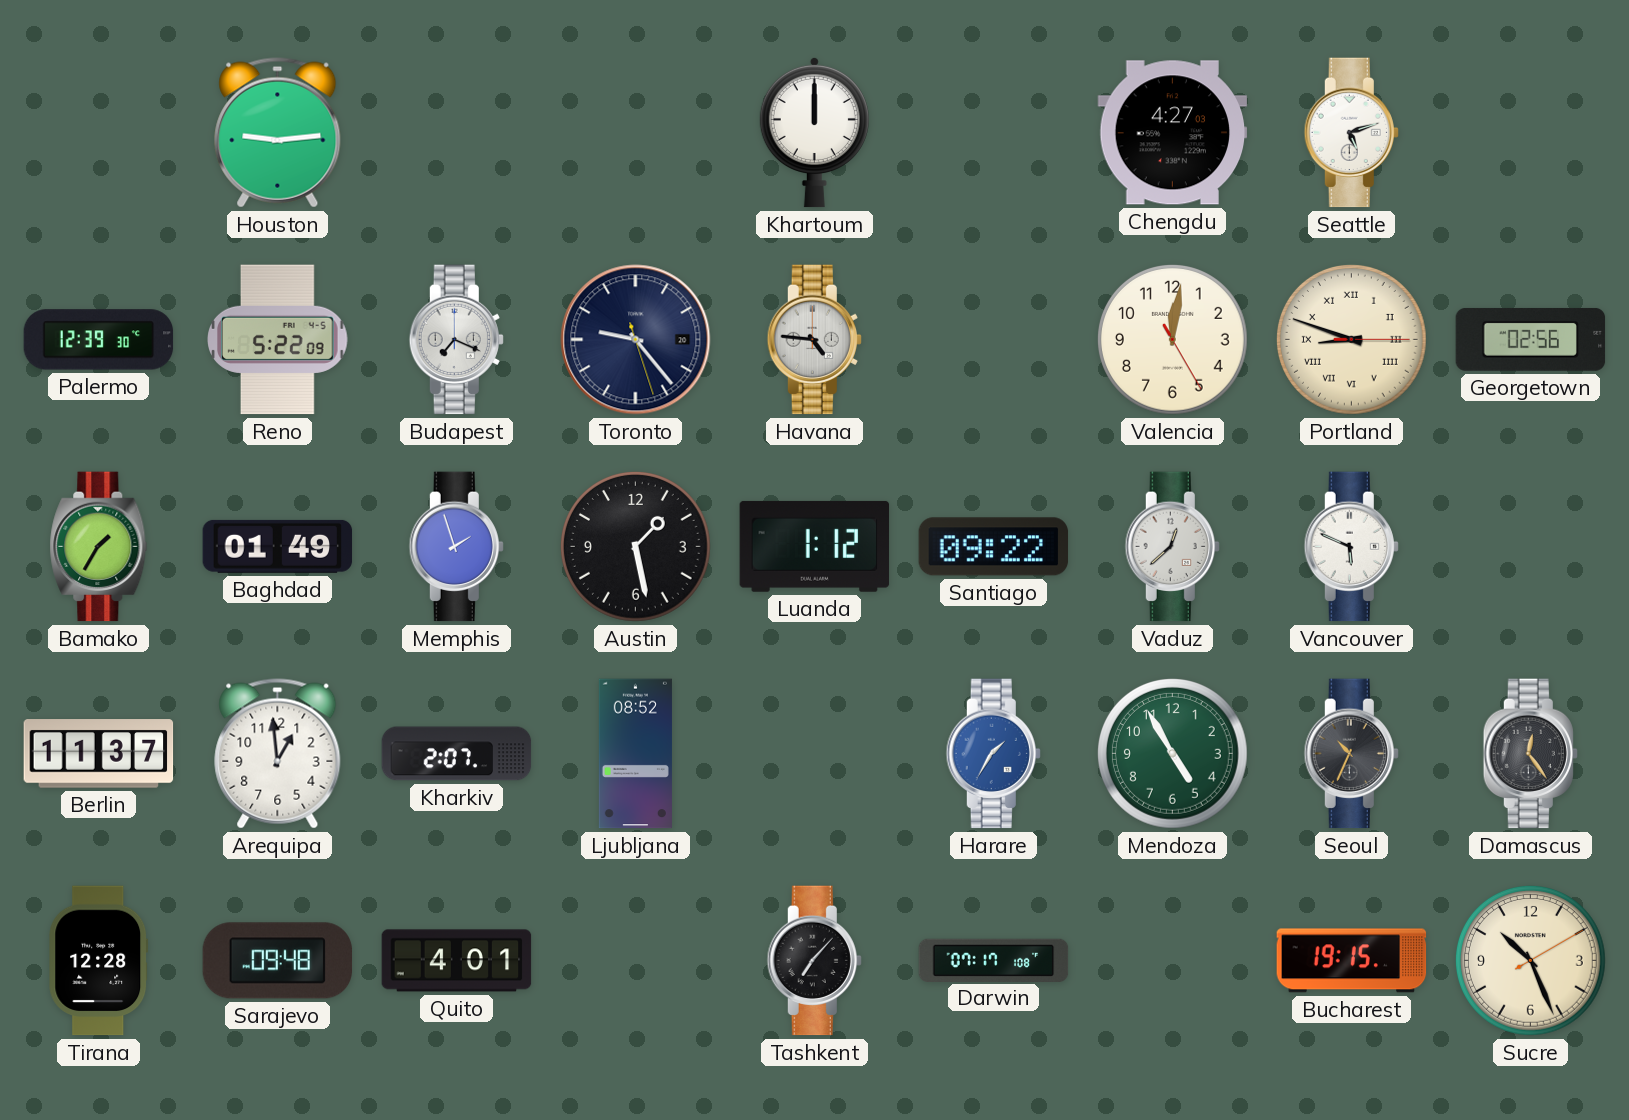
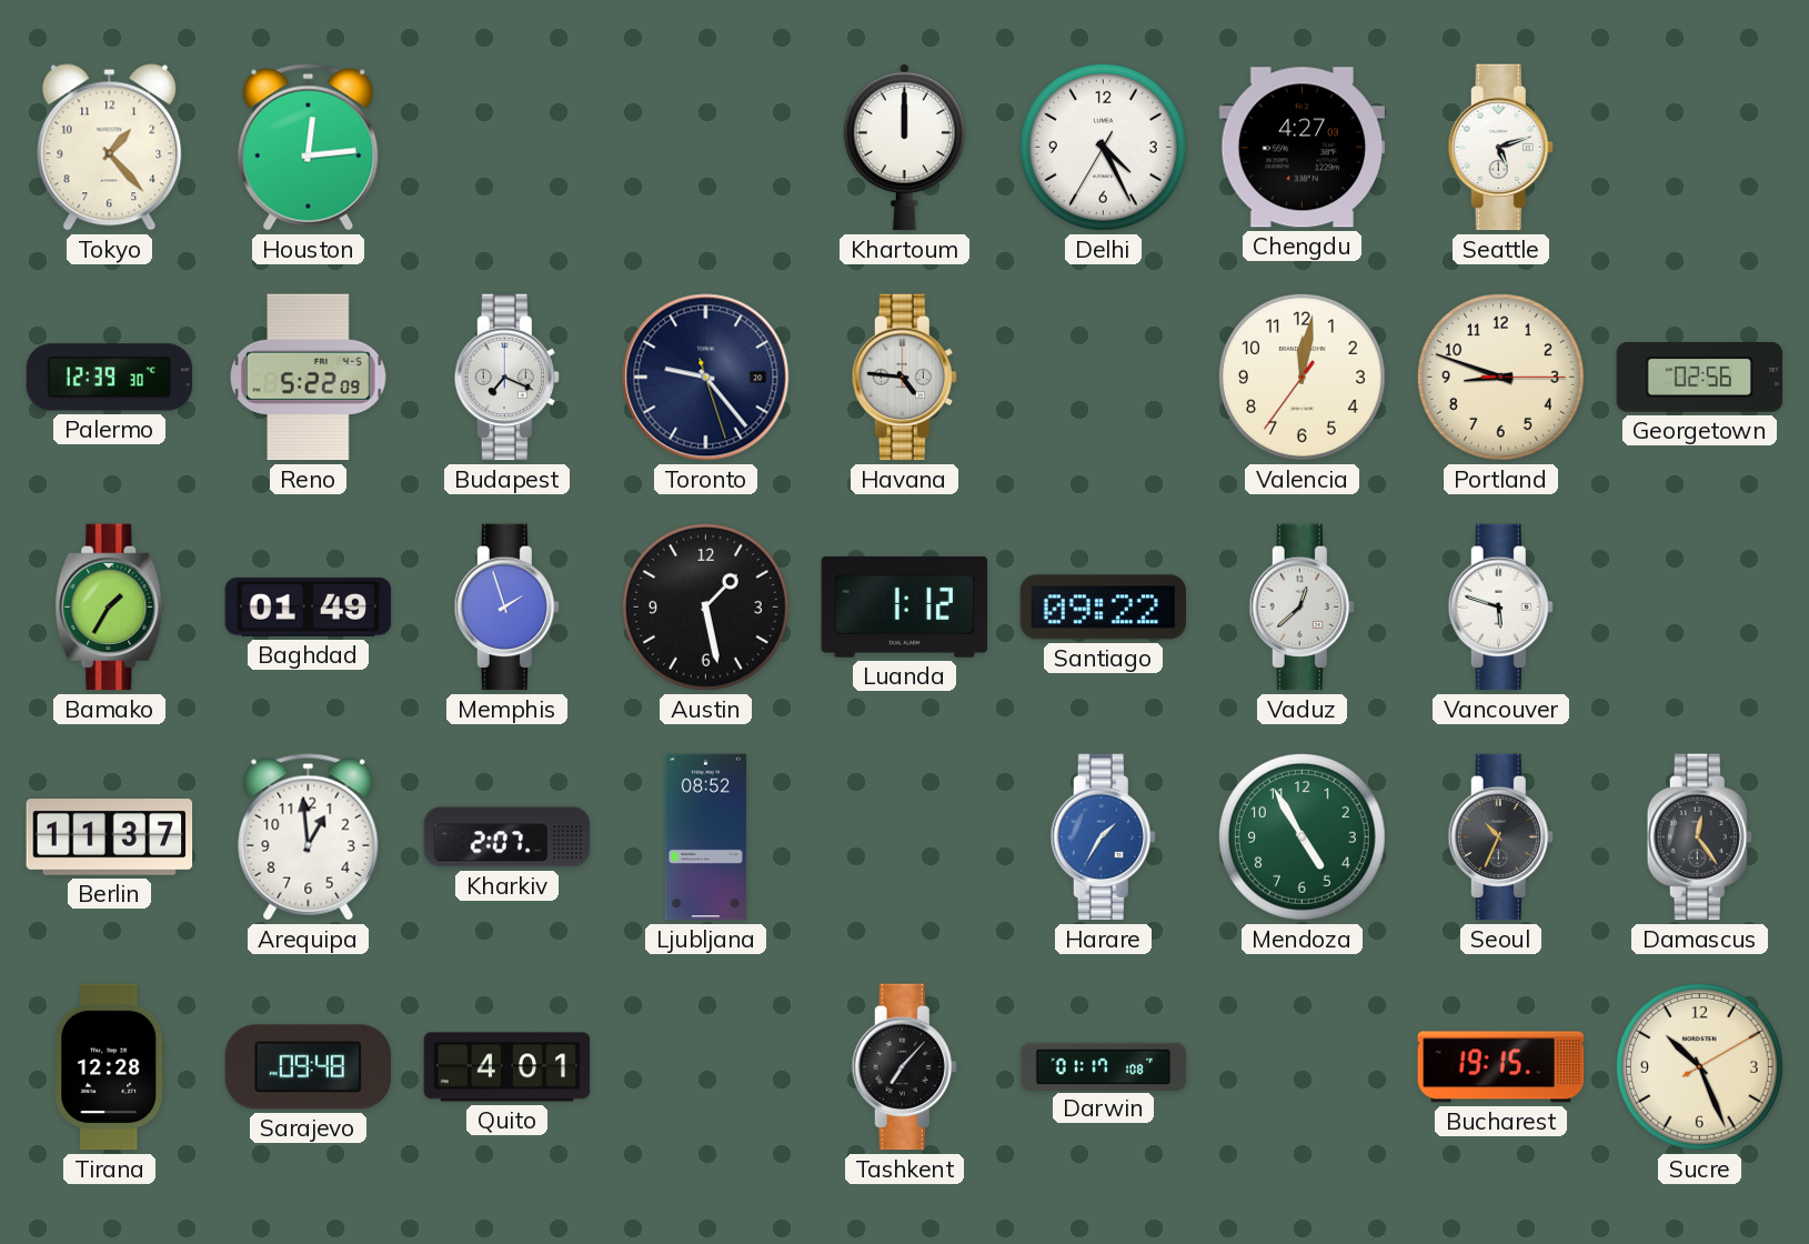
Tokyo: none -> 1:23 (110, 148)
Houston: 9:14 -> 12:14 (309, 148)
Delhi: none -> 4:25 (1103, 147)
Valencia: 12:01:25 -> 12:01:36 (1302, 377)
Portland numerals: Roman -> Arabic (1500, 377)
Vancouver: 5:49 -> 5:48 (1500, 608)
Darwin: 07:17 -> 01:17 (1104, 1066)
